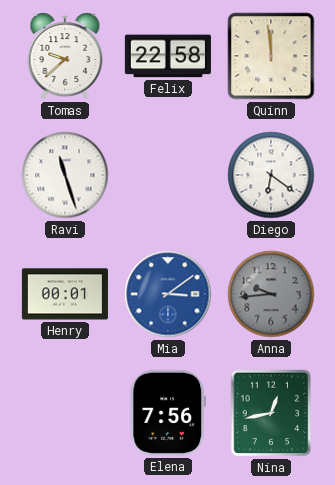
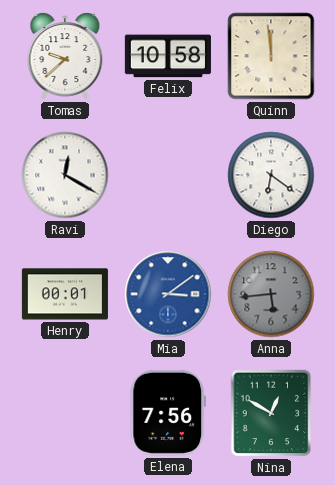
Felix: 22:58 -> 10:58 (168, 56)
Ravi: 11:27 -> 12:20 (65, 175)
Anna: 9:44 -> 5:44 (271, 294)
Nina: 12:43 -> 12:50 (271, 413)
